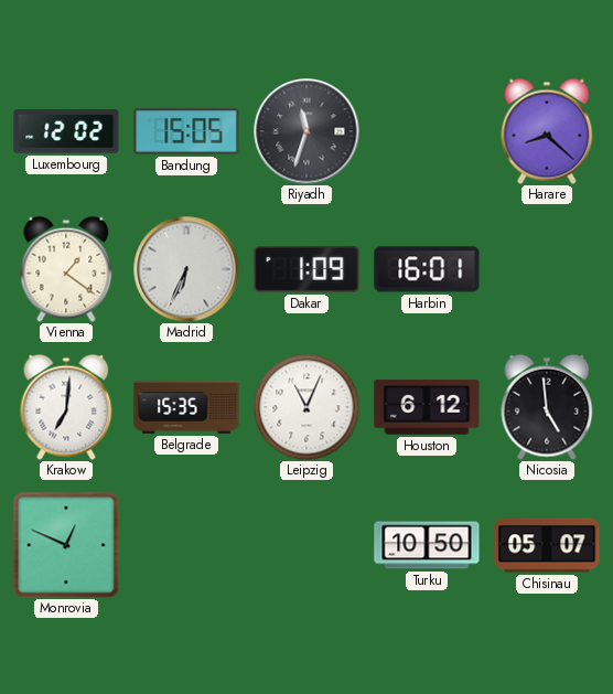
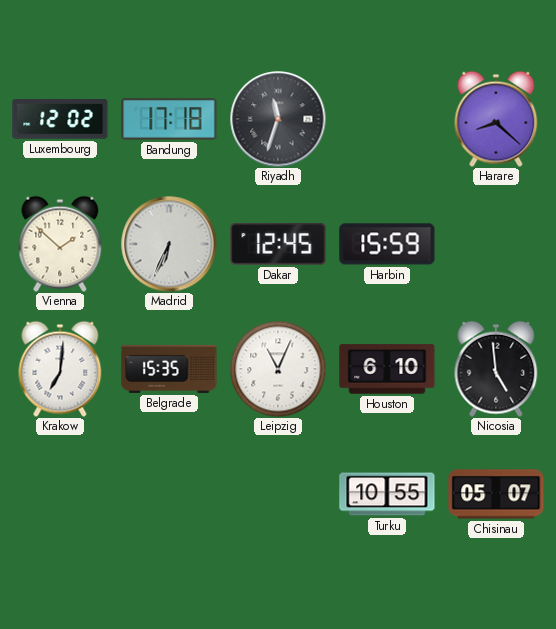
Bandung: 15:05 -> 17:18 (169, 119)
Vienna: 1:21 -> 1:52 (60, 244)
Dakar: 1:09 -> 12:45 (278, 244)
Harbin: 16:01 -> 15:59 (387, 244)
Houston: 6:12 -> 6:10 (387, 369)
Monrovia: 12:49 -> none (66, 545)
Turku: 10:50 -> 10:55 (387, 494)
